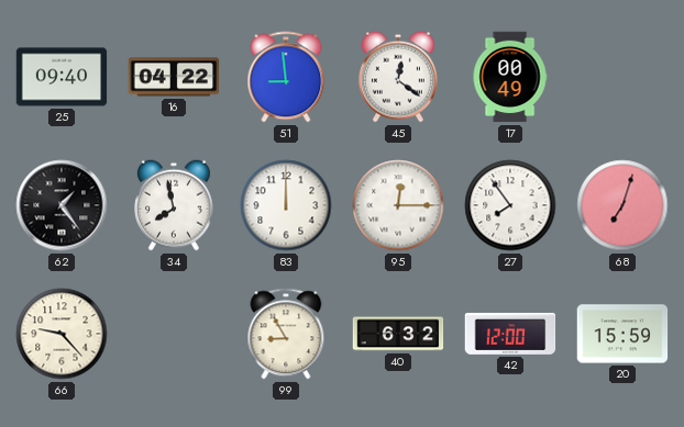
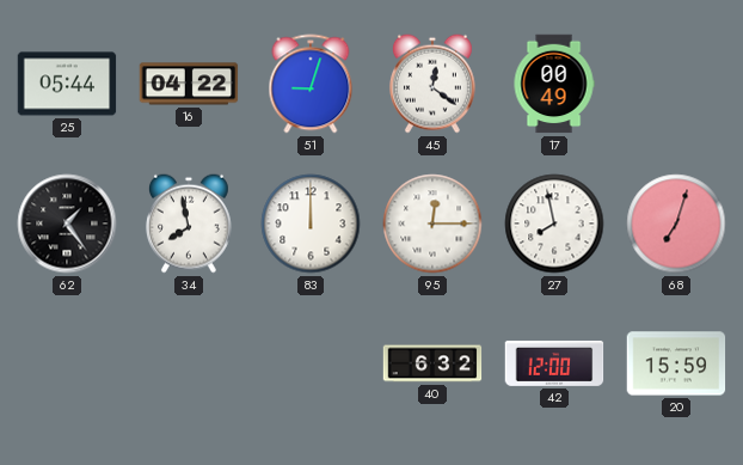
25: 09:40 -> 05:44 (67, 84)
51: 8:59 -> 9:03 (311, 84)
27: 7:54 -> 7:58 (554, 224)
66: 9:23 -> none (62, 334)
99: 8:55 -> none (286, 334)
